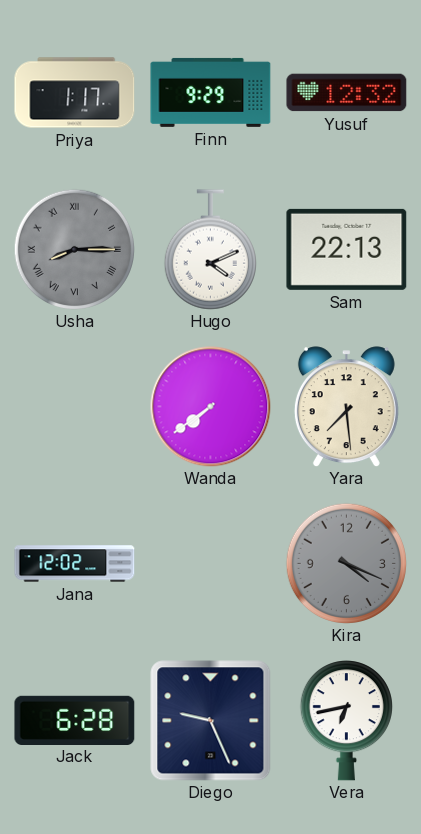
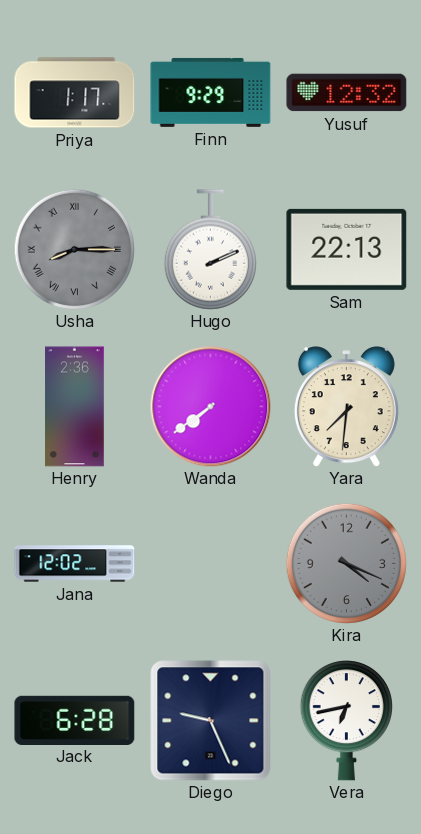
Hugo: 4:11 -> 2:11 (210, 250)
Henry: none -> 2:36 (75, 407)
Yara: 7:29 -> 7:31 (346, 407)
